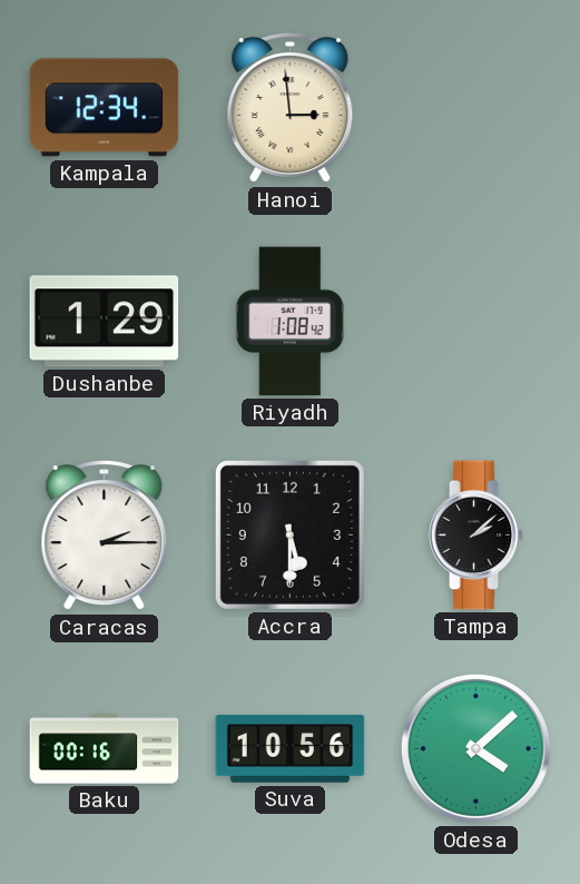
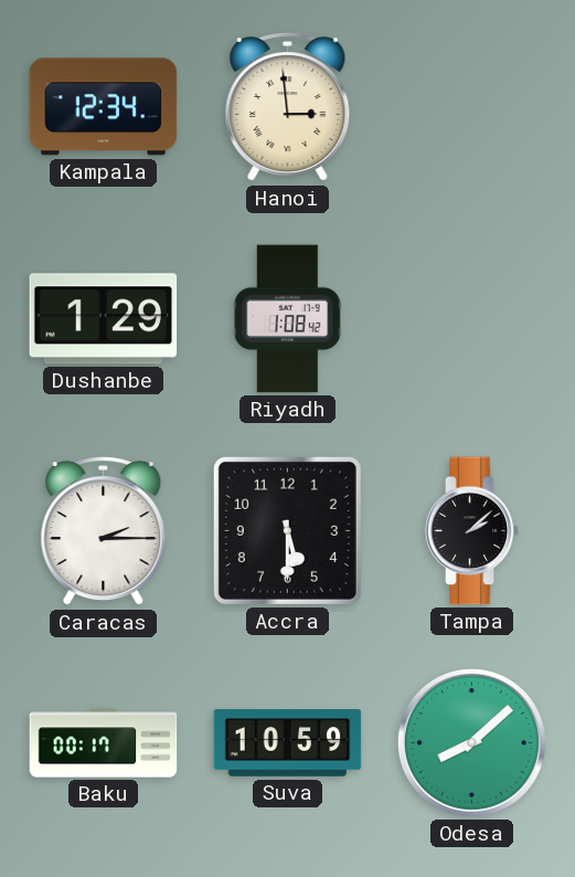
Baku: 00:16 -> 00:17 (104, 743)
Suva: 10:56 -> 10:59 (288, 743)
Odesa: 4:08 -> 8:08 (471, 742)
